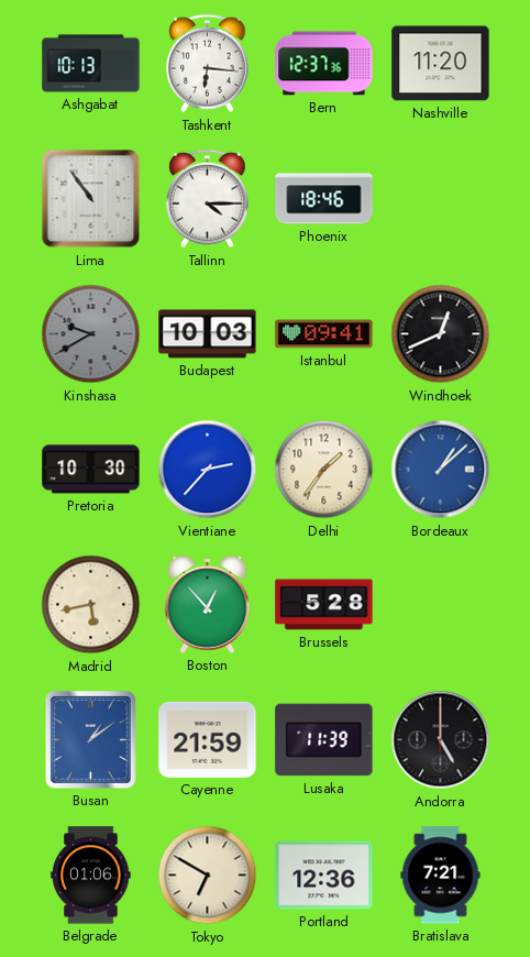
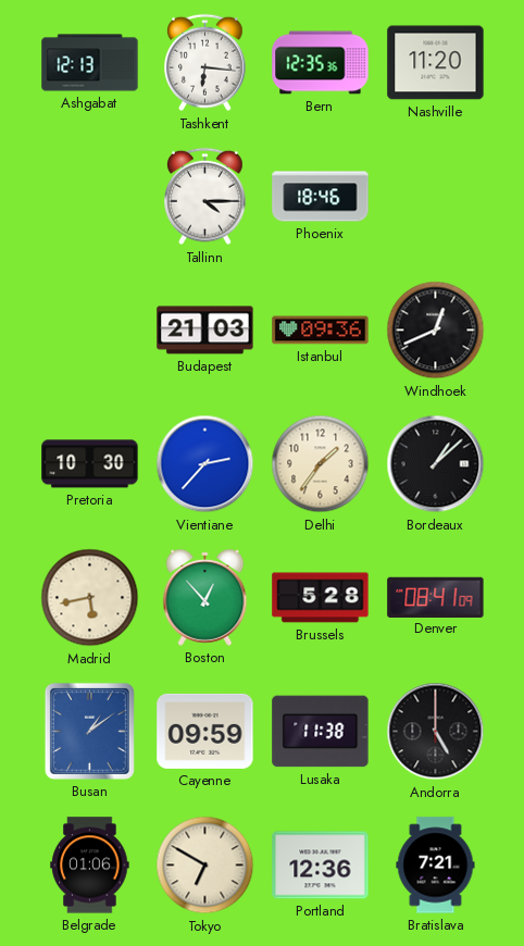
Ashgabat: 10:13 -> 12:13 (90, 63)
Bern: 12:37 -> 12:35 (321, 63)
Lima: 10:54 -> none (91, 199)
Kinshasa: 9:40 -> none (91, 334)
Budapest: 10:03 -> 21:03 (205, 331)
Istanbul: 09:41 -> 09:36 (321, 331)
Bordeaux dial: blue -> black (436, 464)
Denver: none -> 08:41 (436, 597)
Cayenne: 21:59 -> 09:59 (205, 731)
Lusaka: 11:39 -> 11:38 (321, 732)
